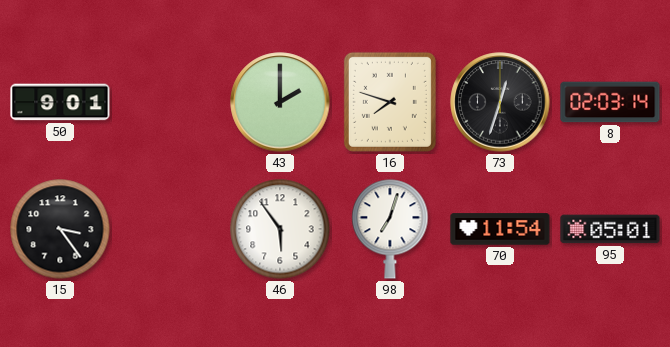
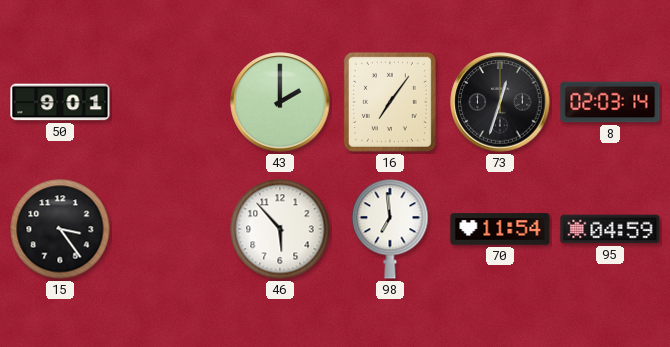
16: 7:48 -> 7:06 (390, 102)
46: 5:54 -> 5:53 (280, 229)
98: 7:03 -> 6:59 (390, 229)
95: 05:01 -> 04:59 (610, 229)
